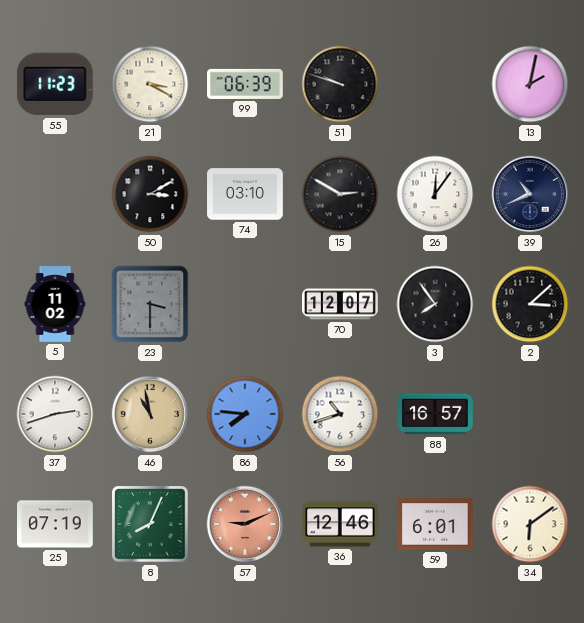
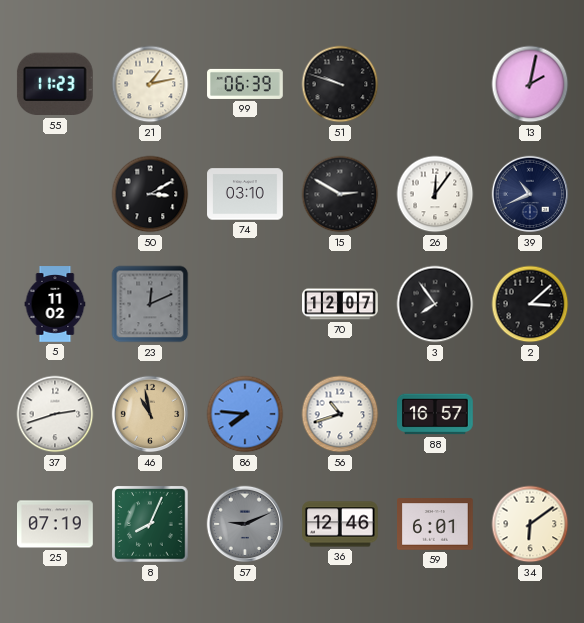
21: 3:20 -> 1:13 (150, 84)
23: 3:30 -> 12:11 (150, 304)
57 dial: salmon -> grey (245, 524)
